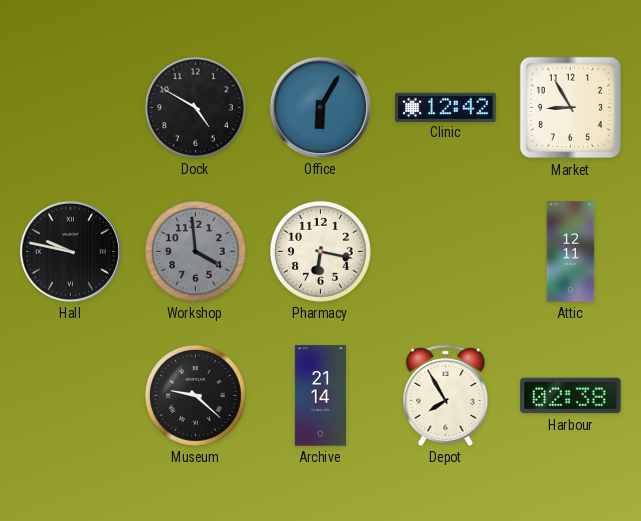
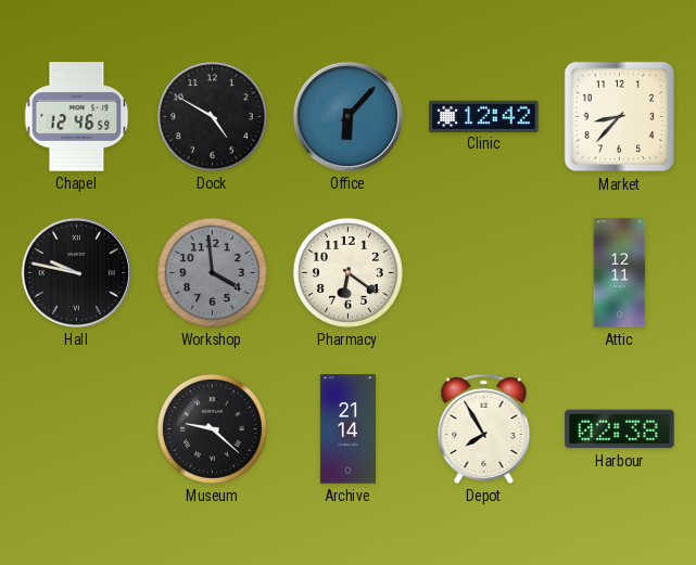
Chapel: none -> 12:46 (77, 117)
Office: 6:05 -> 6:07 (347, 116)
Market: 8:55 -> 8:37 (620, 117)
Pharmacy: 6:17 -> 6:21 (347, 272)
